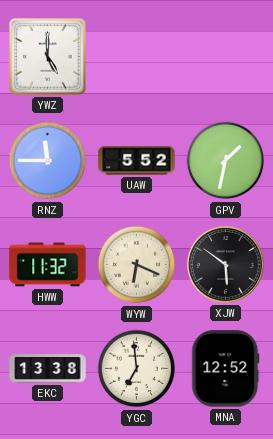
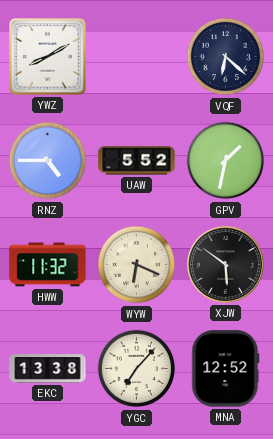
YWZ: 5:00 -> 8:10 (48, 57)
VQF: none -> 6:22 (226, 57)
RNZ: 11:45 -> 4:45 (48, 161)
YGC: 6:59 -> 7:07 (137, 369)
